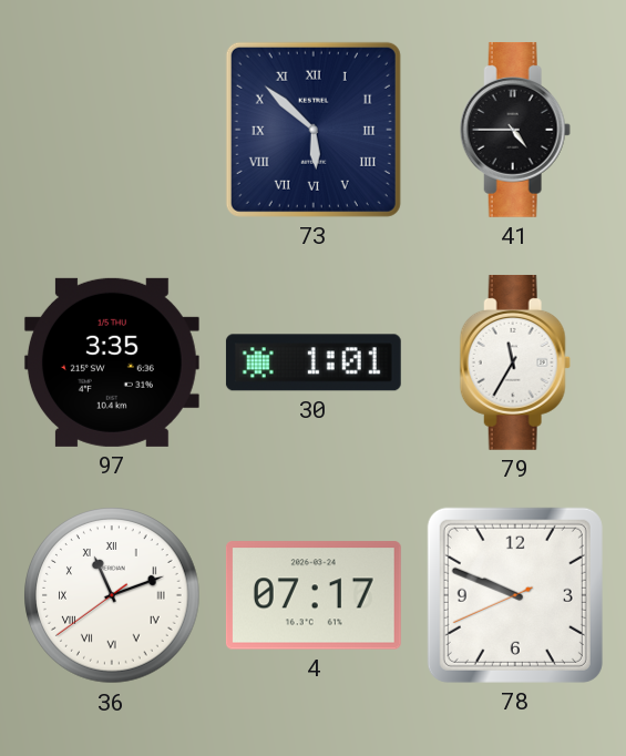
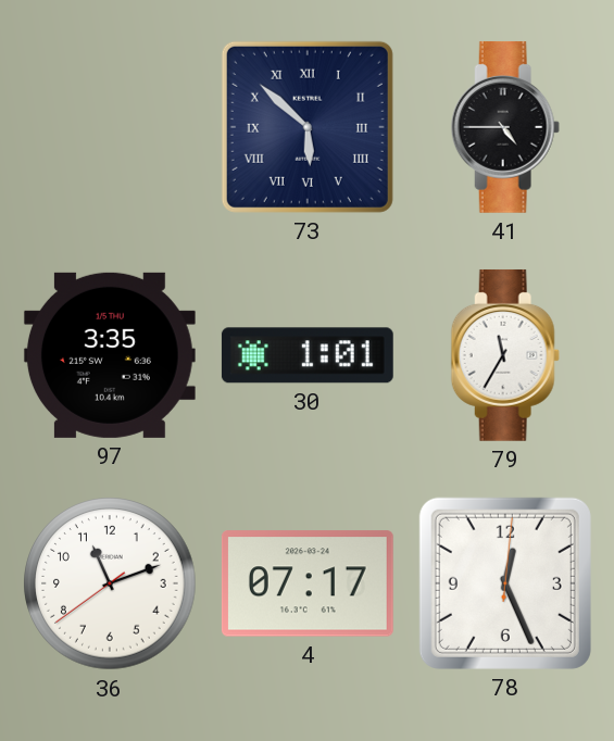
36 numerals: Roman -> Arabic (110, 583)
78: 9:48 -> 12:26 (505, 583)
